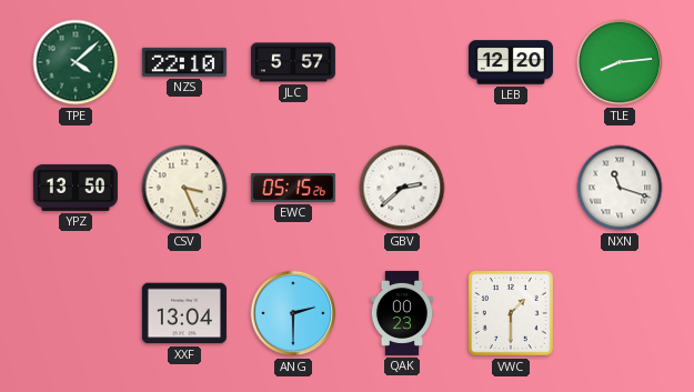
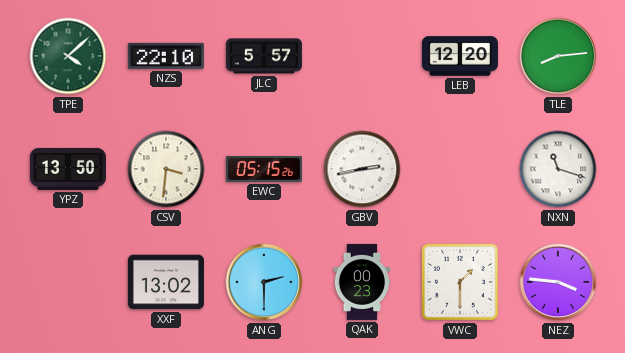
CSV: 3:26 -> 3:31 (166, 169)
GBV: 2:38 -> 2:43 (362, 169)
XXF: 13:04 -> 13:02 (166, 282)
NEZ: none -> 3:46 (558, 282)
